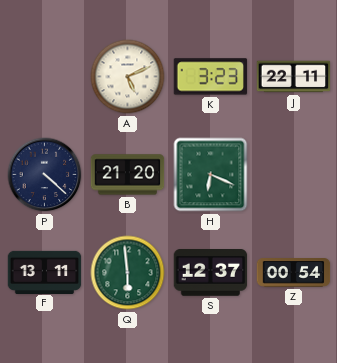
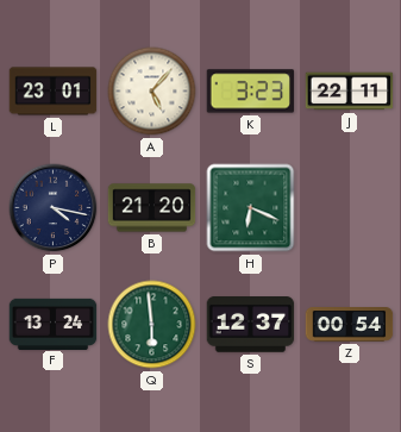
L: none -> 23:01 (54, 92)
A: 5:11 -> 5:07 (152, 92)
P: 4:22 -> 4:17 (54, 208)
F: 13:11 -> 13:24 (54, 324)
